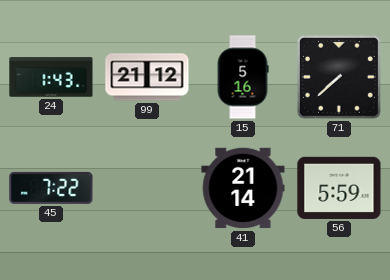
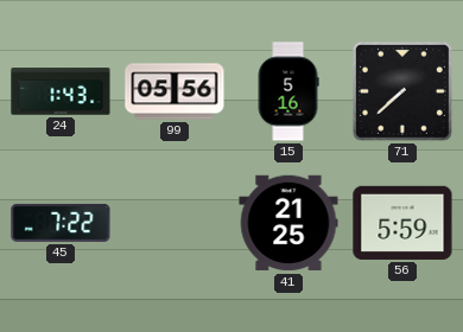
99: 21:12 -> 05:56 (175, 91)
41: 21:14 -> 21:25 (288, 223)
